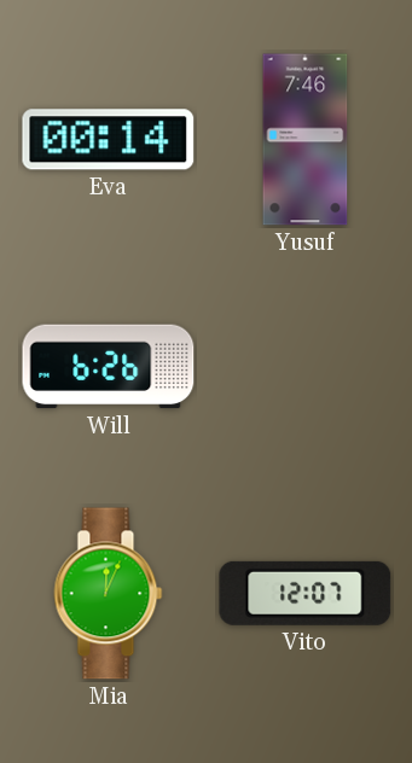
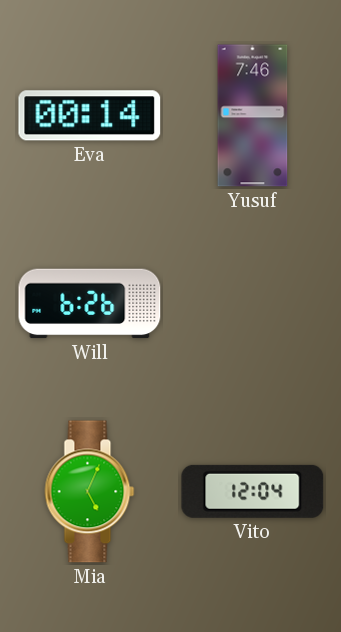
Mia: 12:04 -> 5:04 (90, 492)
Vito: 12:07 -> 12:04 (253, 491)
